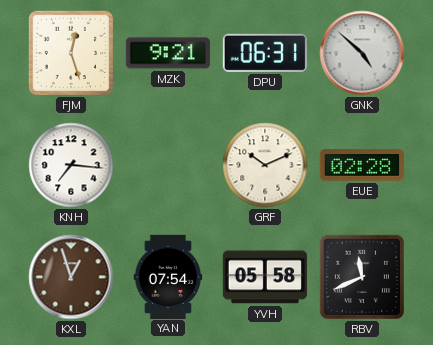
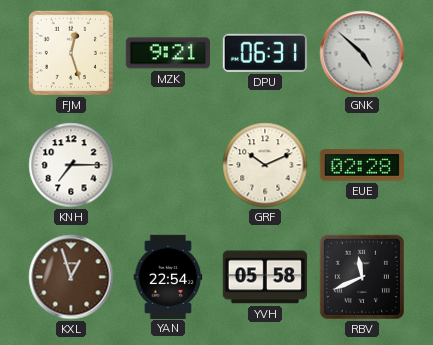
KNH: 7:16 -> 7:15 (71, 165)
YAN: 07:54 -> 22:54 (168, 276)
